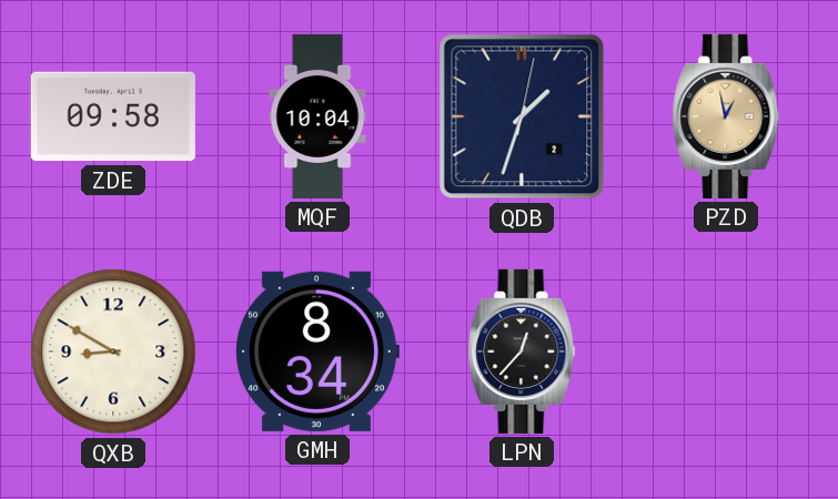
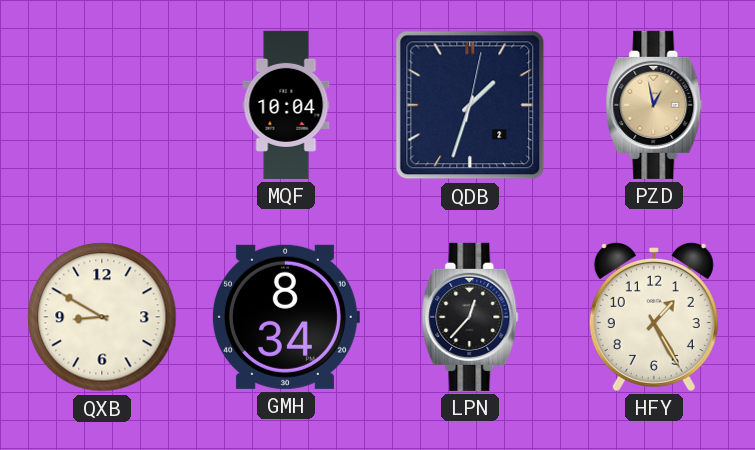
ZDE: 09:58 -> none (113, 116)
HFY: none -> 1:25 (654, 316)
